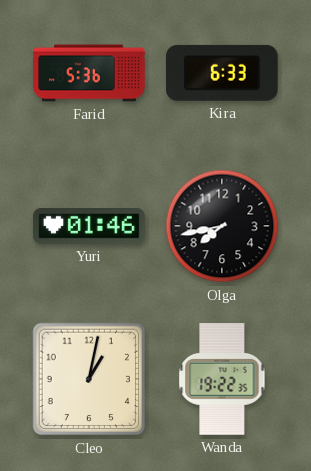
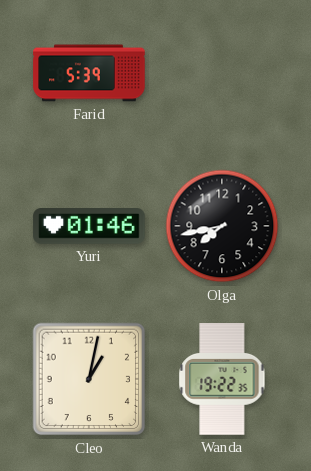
Farid: 5:36 -> 5:39 (89, 73)
Kira: 6:33 -> none (223, 73)
